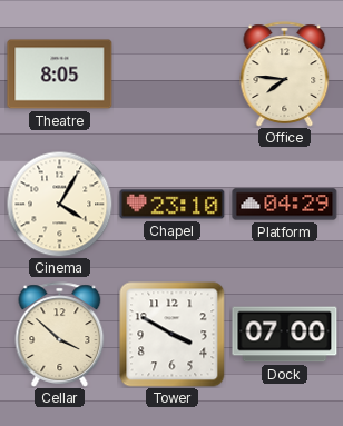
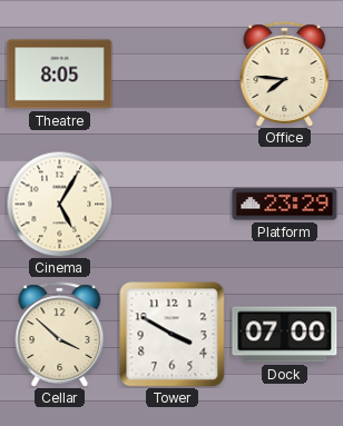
Cinema: 4:05 -> 5:05 (59, 204)
Chapel: 23:10 -> none (173, 205)
Platform: 04:29 -> 23:29 (285, 205)
